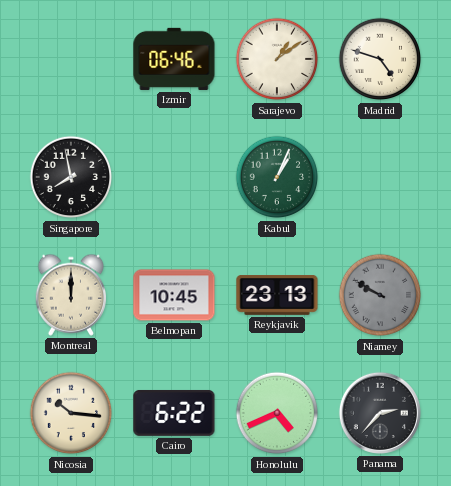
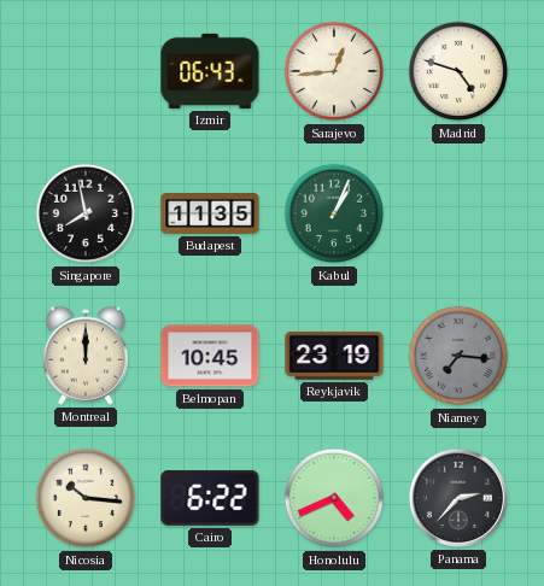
Izmir: 06:46 -> 06:43 (210, 71)
Sarajevo: 1:09 -> 12:44 (334, 71)
Budapest: none -> 11:35 (210, 215)
Reykjavik: 23:13 -> 23:19 (334, 357)
Niamey: 9:50 -> 7:16 (458, 356)
